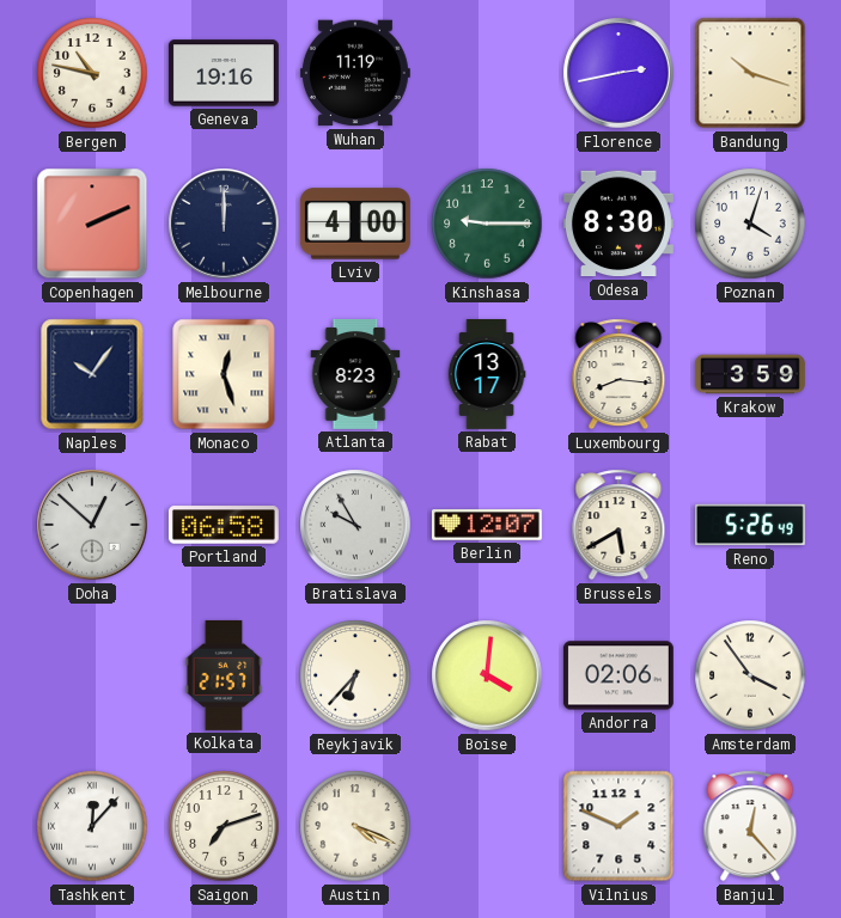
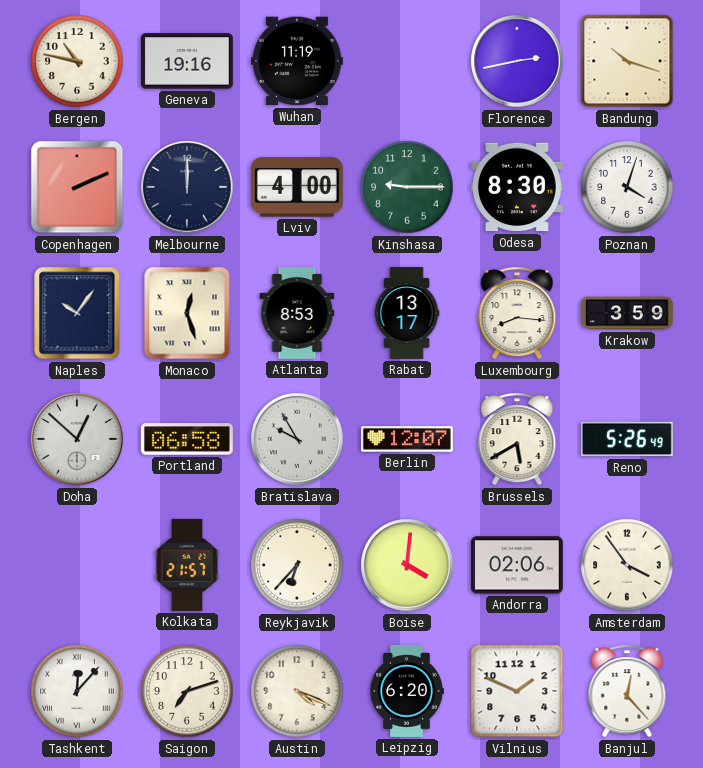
Atlanta: 8:23 -> 8:53 (297, 313)
Leipzig: none -> 6:20 (407, 691)
